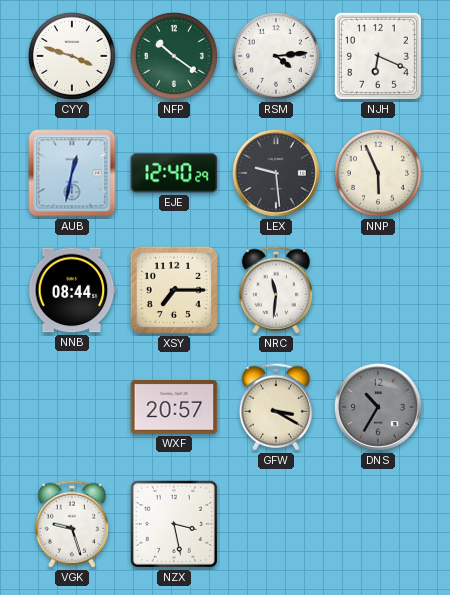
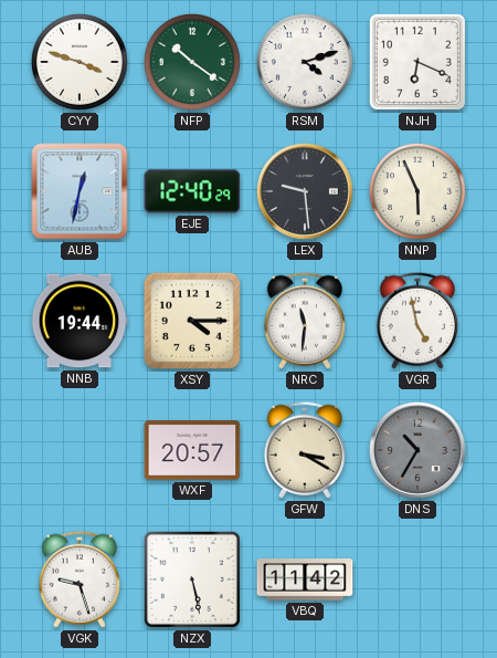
RSM: 4:14 -> 4:12 (305, 62)
NNB: 08:44 -> 19:44 (80, 321)
XSY: 7:15 -> 4:15 (192, 321)
VGR: none -> 4:58 (417, 321)
NZX: 3:28 -> 5:28 (192, 579)
VBQ: none -> 11:42 (305, 579)
